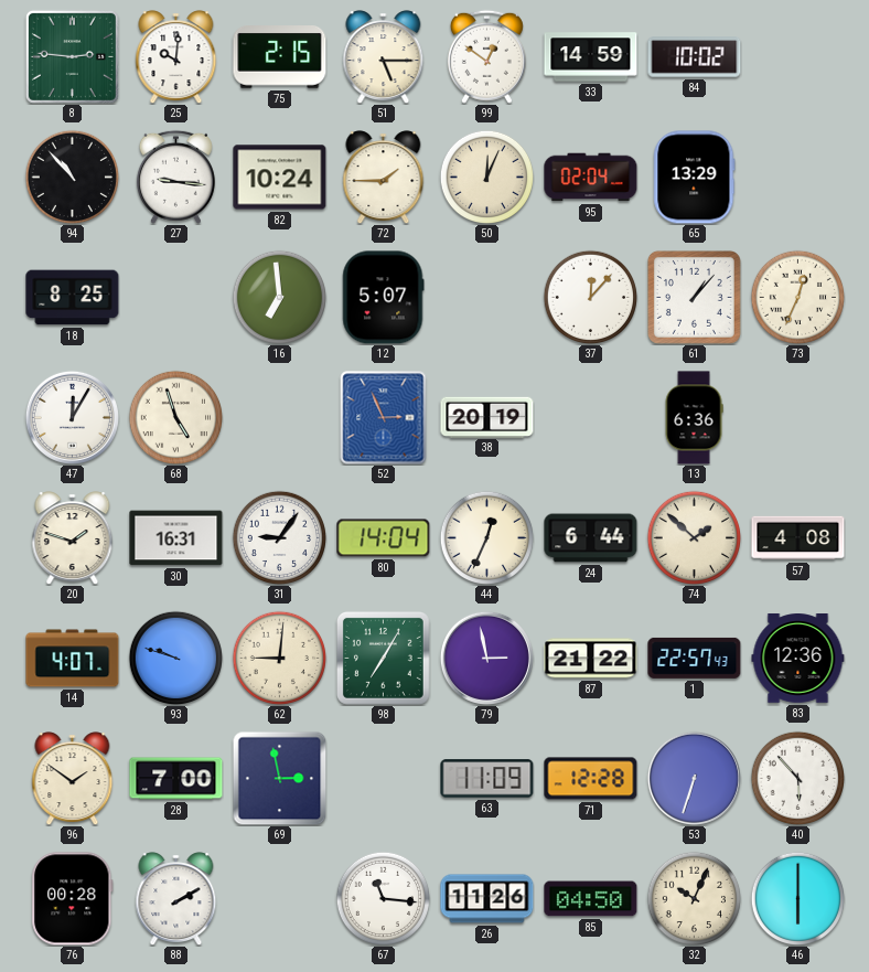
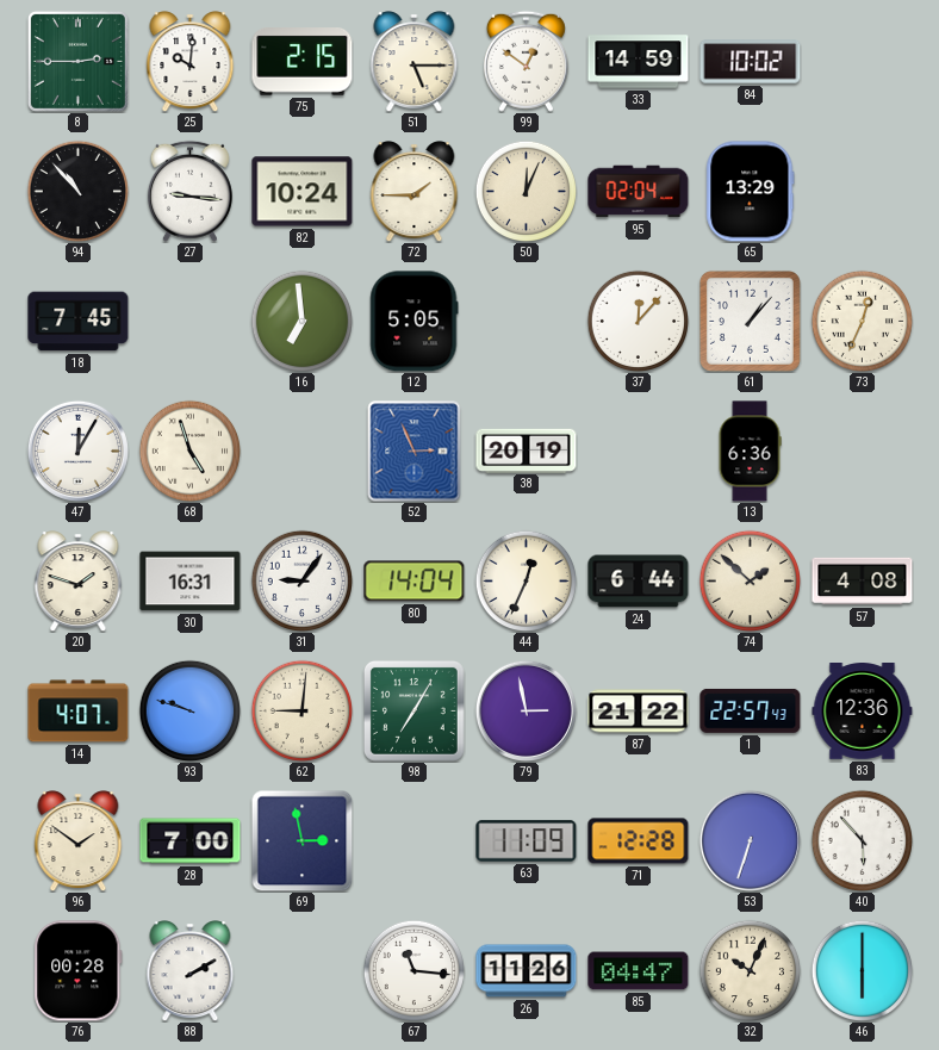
8: 2:46 -> 2:45 (77, 61)
18: 8:25 -> 7:45 (79, 322)
12: 5:07 -> 5:05 (415, 322)
85: 04:50 -> 04:47 (639, 971)
